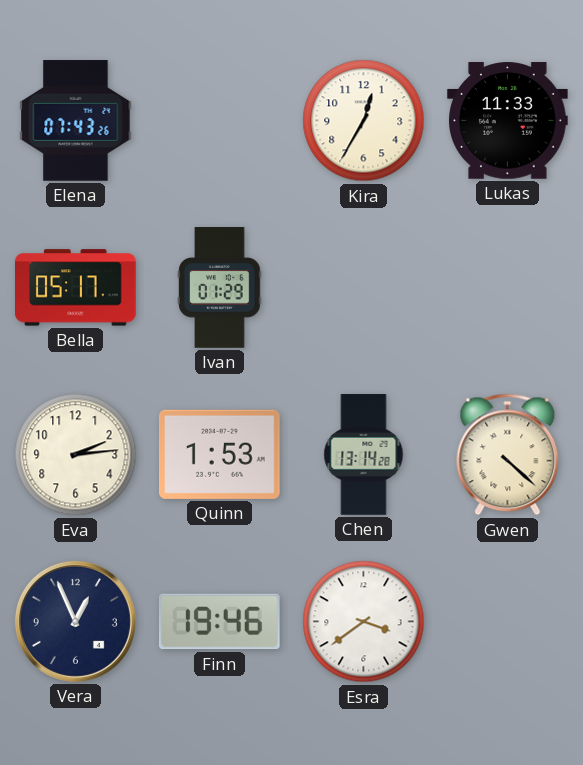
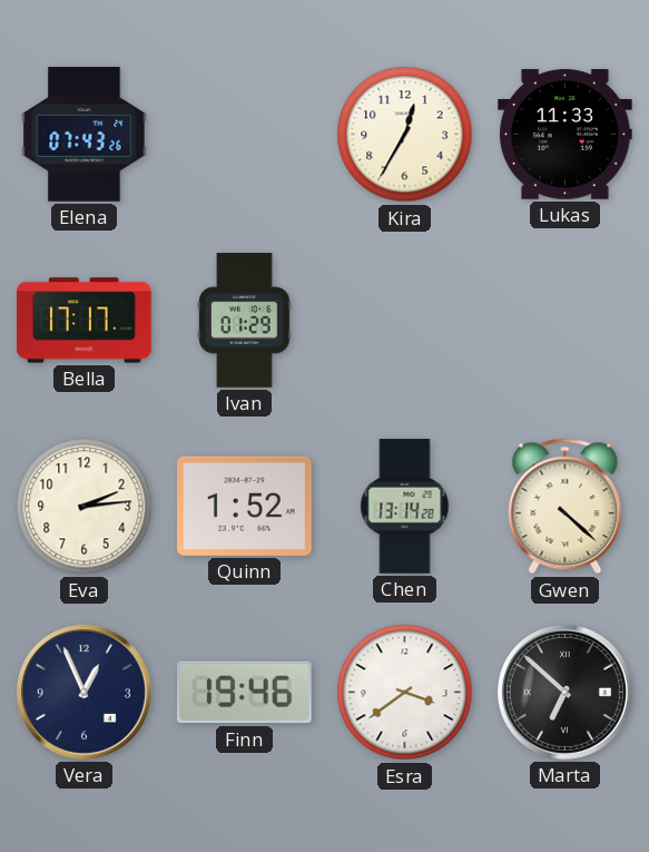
Bella: 05:17 -> 17:17 (85, 321)
Quinn: 1:53 -> 1:52 (245, 506)
Marta: none -> 6:52 (564, 692)
